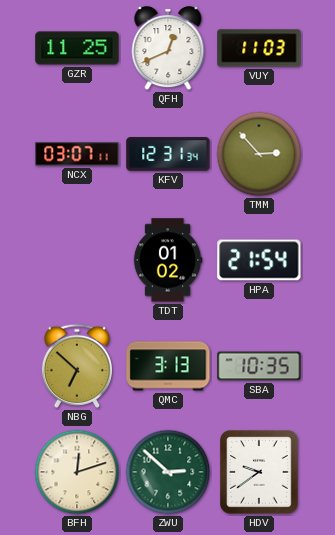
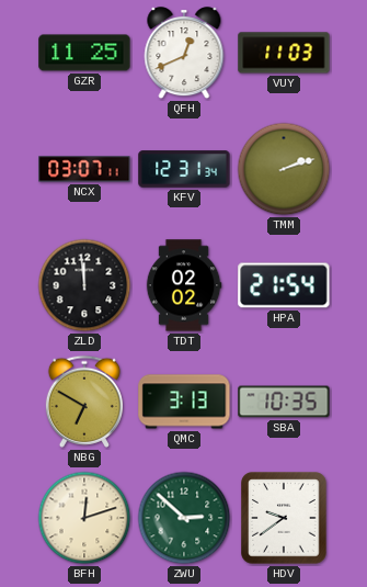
TMM: 2:53 -> 2:12 (284, 169)
ZLD: none -> 11:59 (84, 285)
TDT: 01:02 -> 02:02 (184, 285)
NBG: 6:52 -> 6:50 (84, 402)
